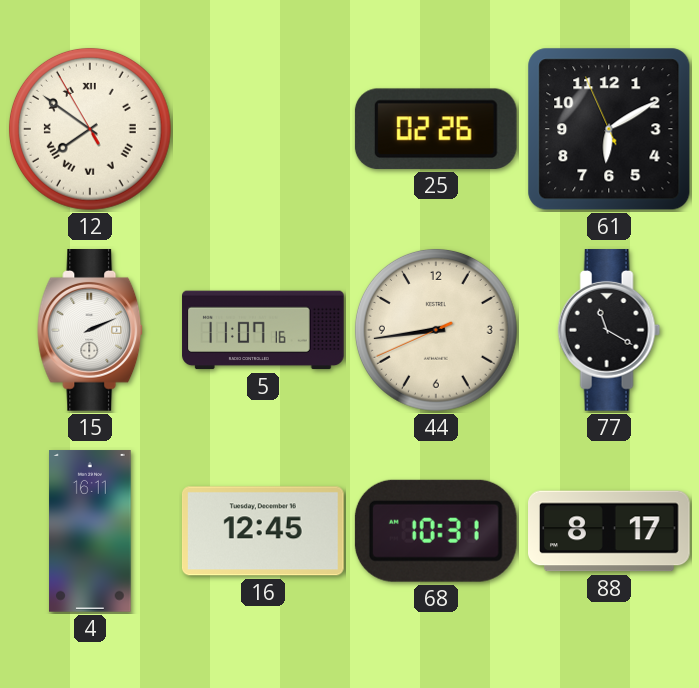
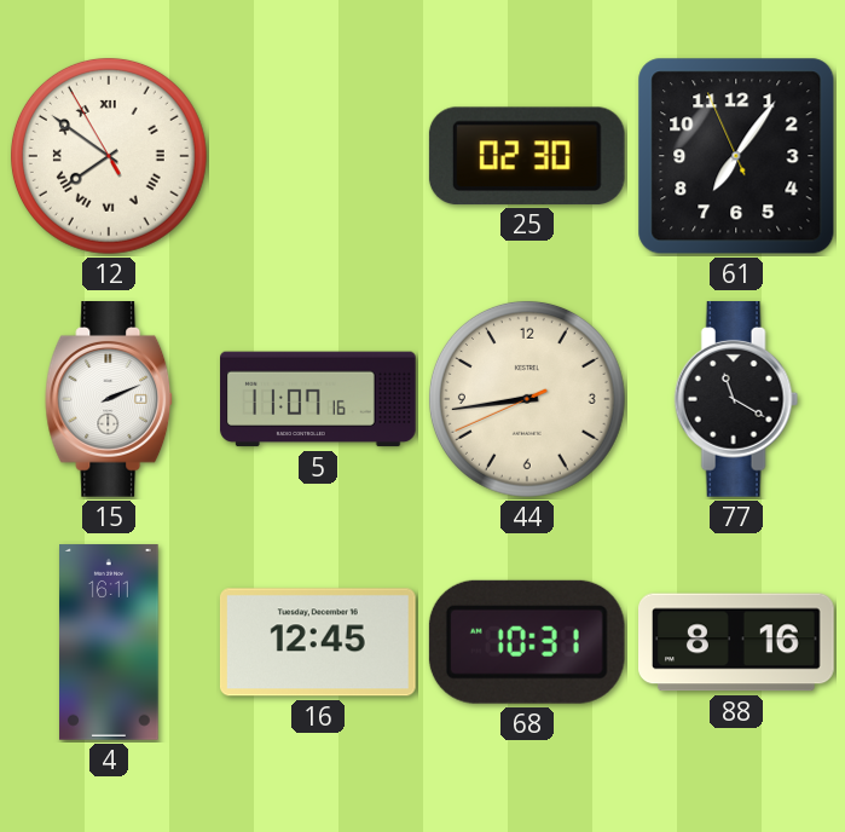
25: 02:26 -> 02:30 (527, 156)
61: 6:09 -> 7:05 (736, 156)
88: 8:17 -> 8:16 (737, 642)
